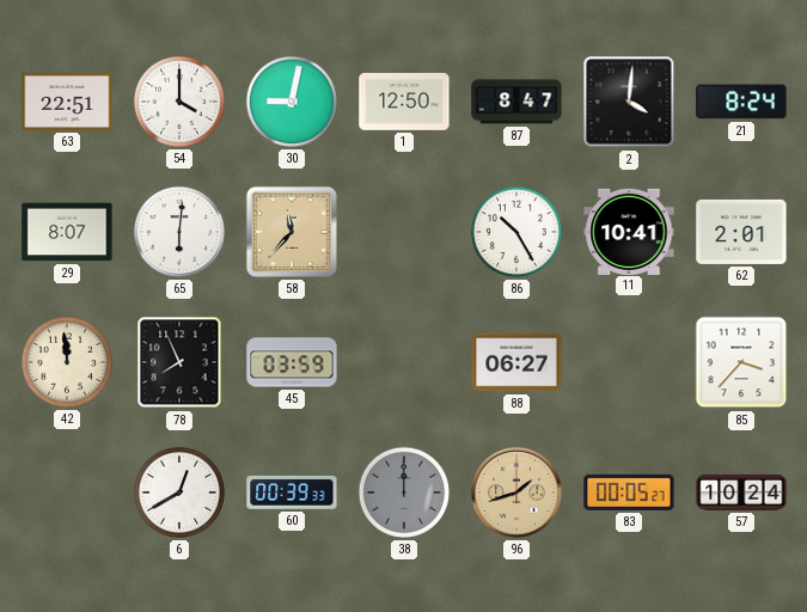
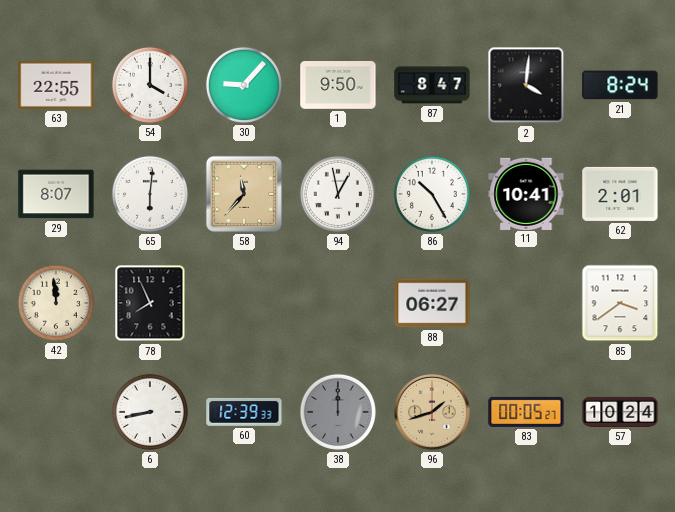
63: 22:51 -> 22:55 (56, 85)
30: 9:02 -> 9:07 (244, 85)
1: 12:50 -> 9:50 (338, 86)
94: none -> 12:58 (338, 194)
45: 03:59 -> none (292, 362)
85: 3:37 -> 3:39 (620, 303)
6: 12:40 -> 8:43 (150, 412)
60: 00:39 -> 12:39 (244, 412)
